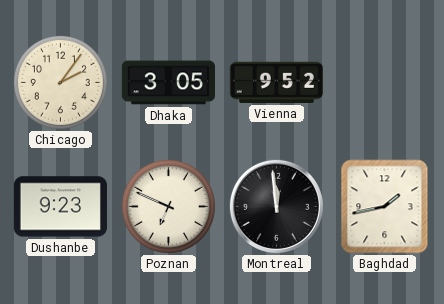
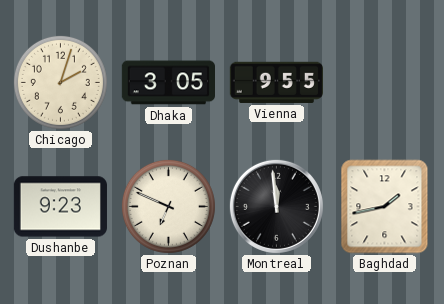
Chicago: 2:06 -> 2:03 (60, 82)
Vienna: 9:52 -> 9:55 (276, 82)
